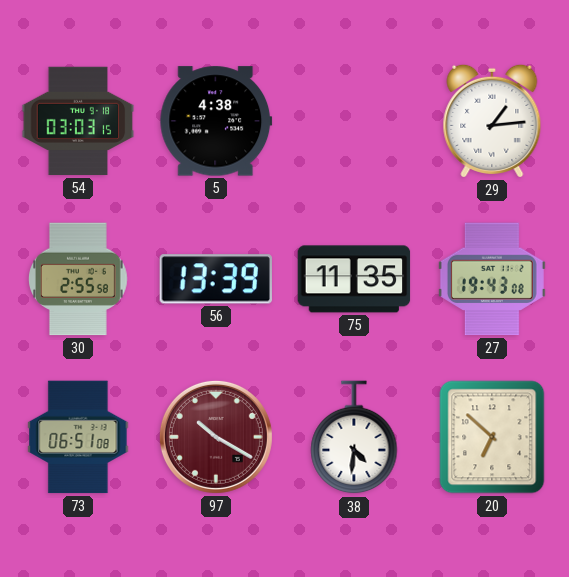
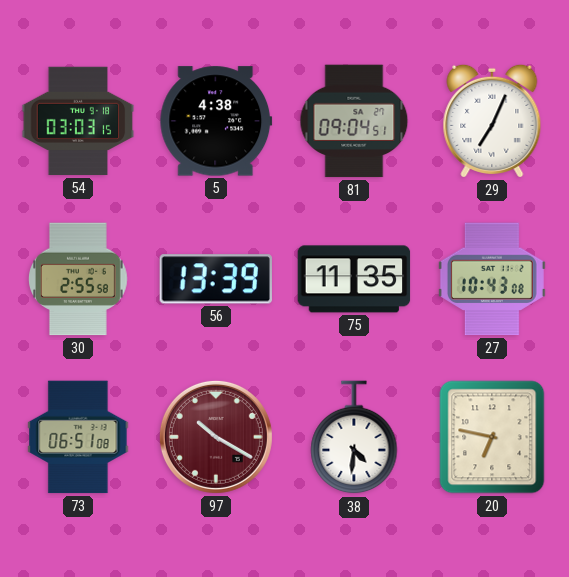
81: none -> 09:04 (354, 121)
29: 1:14 -> 7:04 (492, 121)
27: 19:43 -> 10:43 (492, 279)
20: 6:52 -> 6:47 (492, 437)
